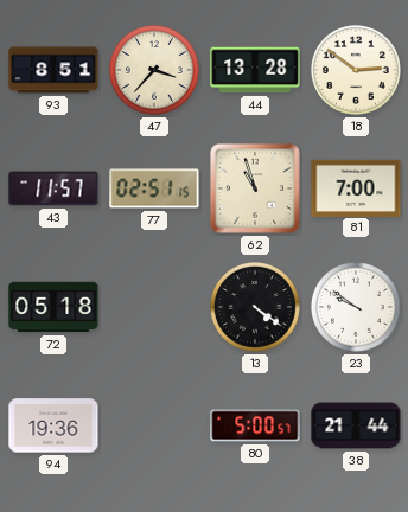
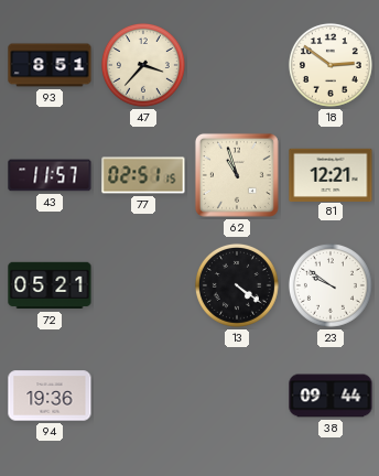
44: 13:28 -> none (255, 70)
81: 7:00 -> 12:21 (331, 174)
72: 05:18 -> 05:21 (50, 285)
80: 5:00 -> none (255, 425)
38: 21:44 -> 09:44 (331, 396)
